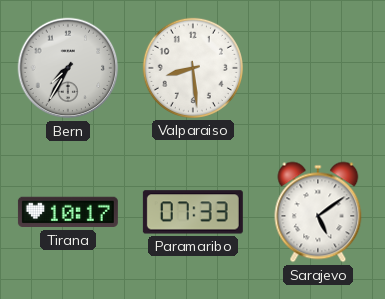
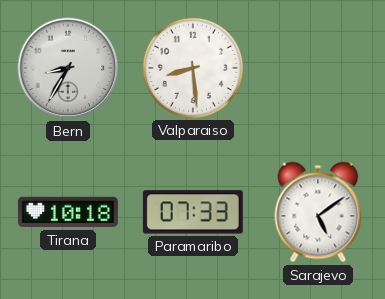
Bern: 7:35 -> 8:35 (68, 68)
Tirana: 10:17 -> 10:18 (68, 212)
